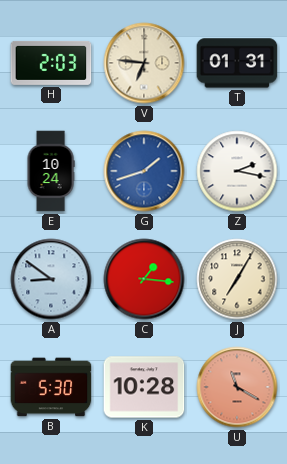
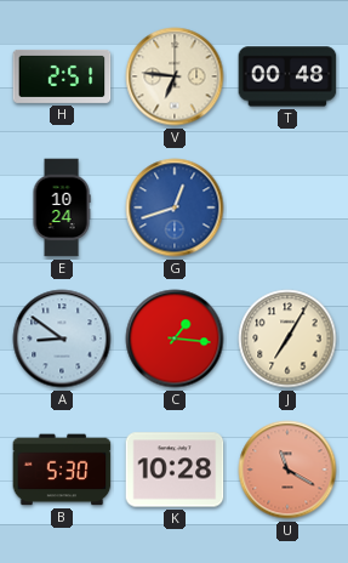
H: 2:03 -> 2:51 (62, 76)
T: 01:31 -> 00:48 (287, 76)
G: 1:42 -> 12:42 (175, 207)
Z: 2:17 -> none (237, 171)
